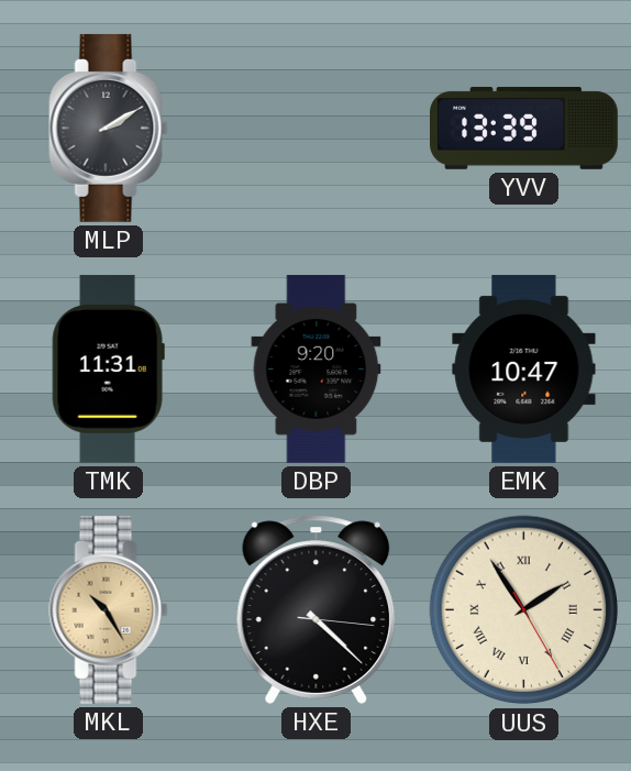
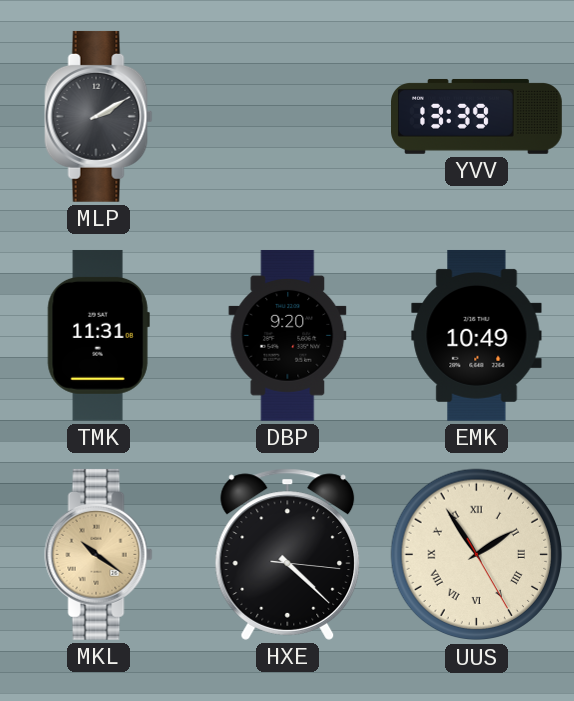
EMK: 10:47 -> 10:49 (477, 335)
MKL: 10:25 -> 10:21 (99, 554)
